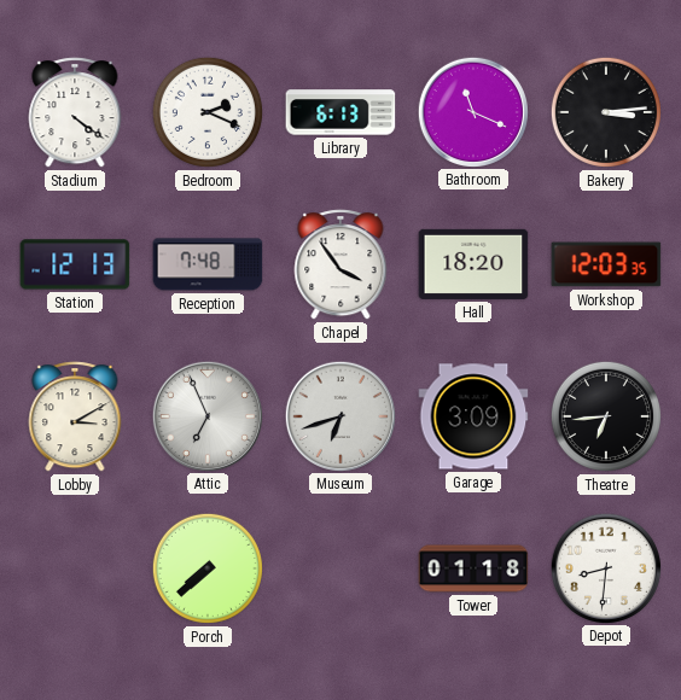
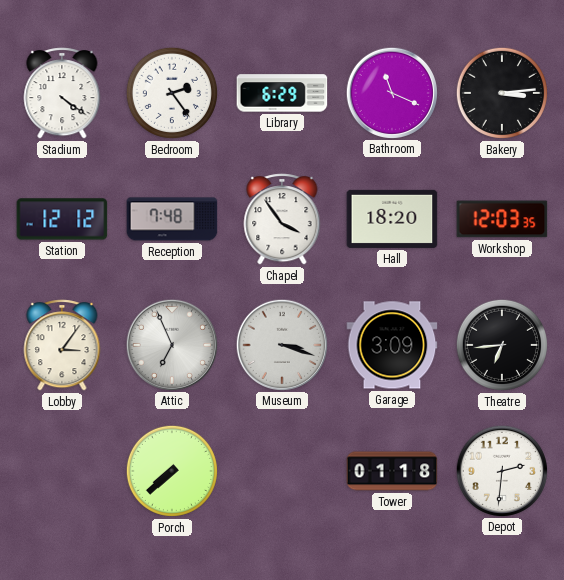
Bedroom: 2:19 -> 2:24 (172, 93)
Library: 6:13 -> 6:29 (282, 93)
Station: 12:13 -> 12:12 (62, 219)
Lobby: 3:10 -> 3:06 (62, 345)
Museum: 6:42 -> 3:18 (281, 344)
Depot: 8:31 -> 2:31 (501, 470)
